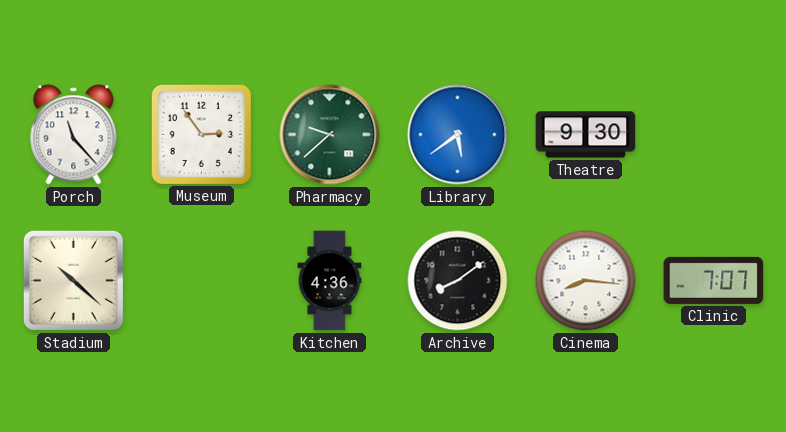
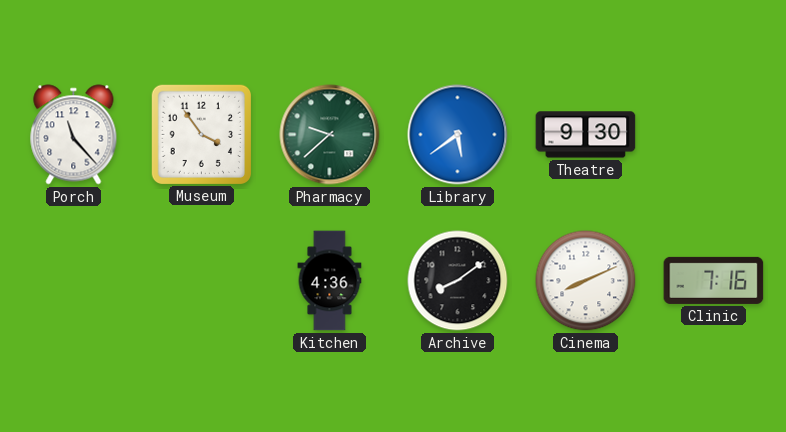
Museum: 2:54 -> 3:54 (201, 134)
Stadium: 10:22 -> none (73, 280)
Cinema: 8:16 -> 8:11 (586, 281)
Clinic: 7:07 -> 7:16 (714, 280)
